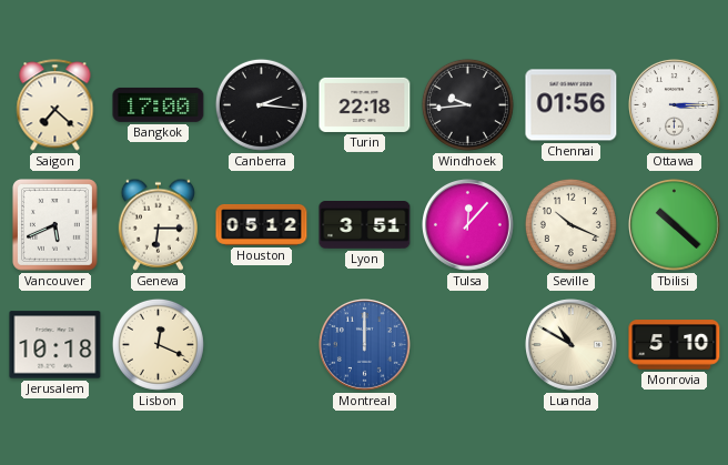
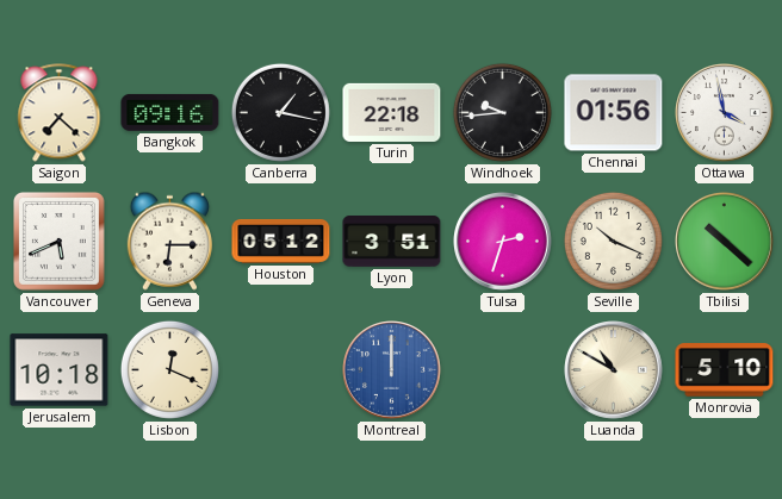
Bangkok: 17:00 -> 09:16 (170, 112)
Canberra: 2:16 -> 1:17 (280, 112)
Ottawa: 3:15 -> 3:58 (725, 113)
Tulsa: 12:07 -> 2:33 (503, 242)
